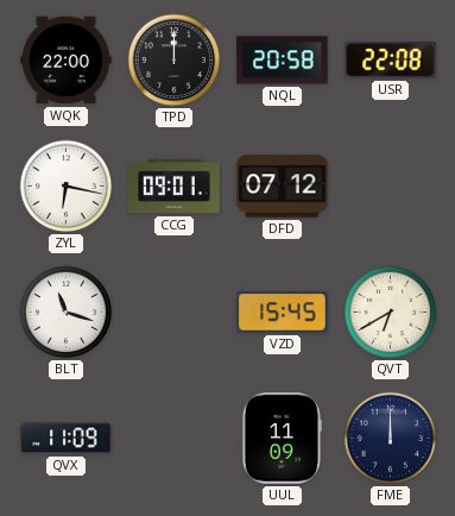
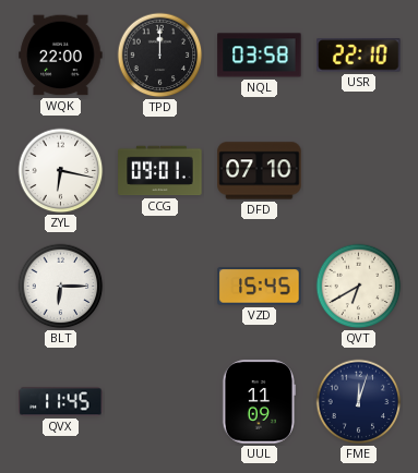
NQL: 20:58 -> 03:58 (260, 56)
USR: 22:08 -> 22:10 (359, 56)
DFD: 07:12 -> 07:10 (260, 171)
BLT: 11:18 -> 6:15 (61, 287)
QVX: 11:09 -> 11:45 (61, 402)
FME: 12:00 -> 12:03 (359, 402)
